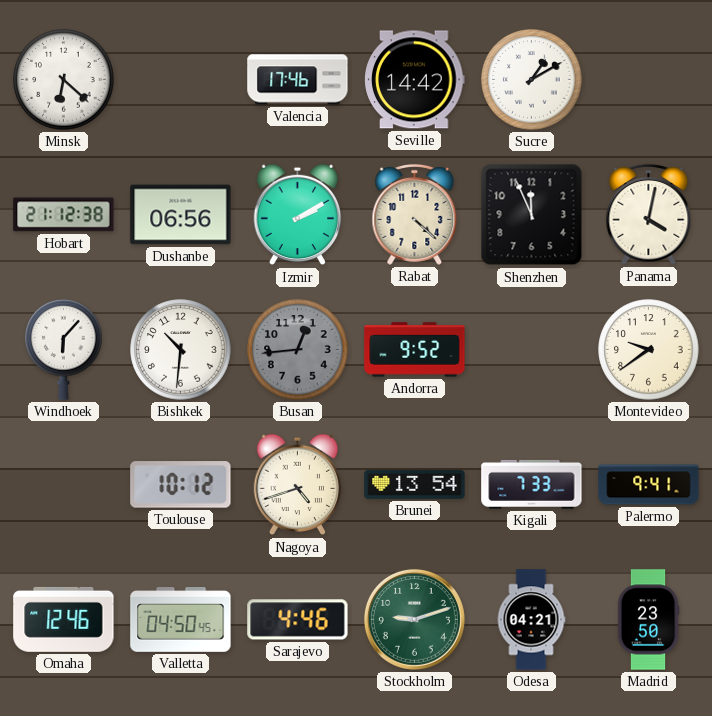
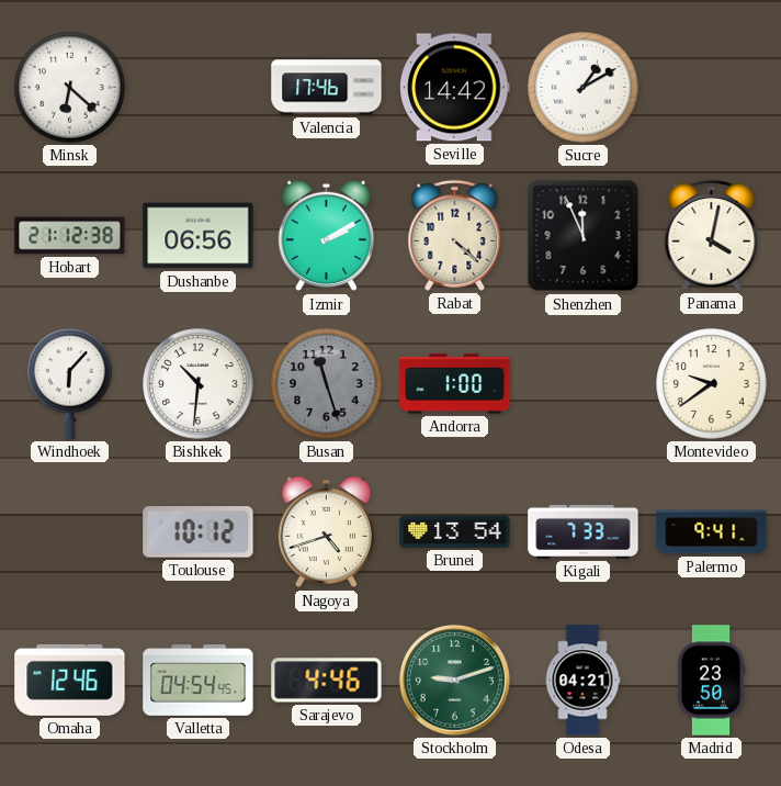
Busan: 12:44 -> 11:27 (327, 384)
Andorra: 9:52 -> 1:00 (455, 384)
Valletta: 04:50 -> 04:54 (199, 681)
